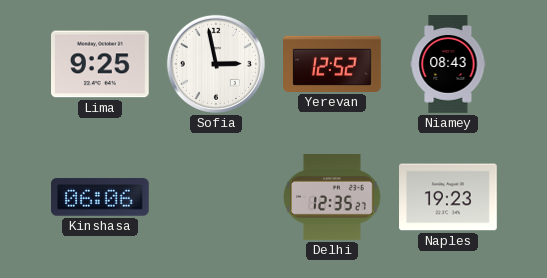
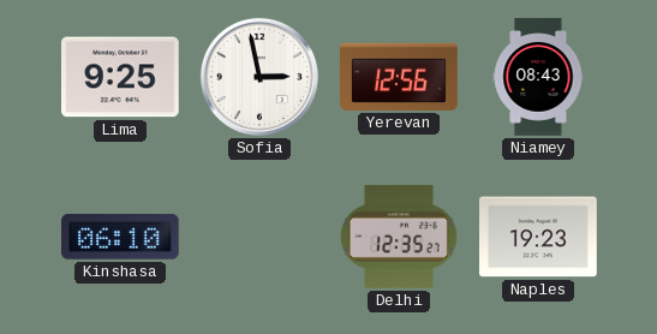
Yerevan: 12:52 -> 12:56 (399, 77)
Kinshasa: 06:06 -> 06:10 (121, 237)
